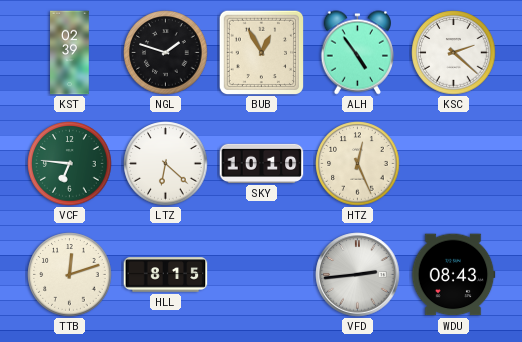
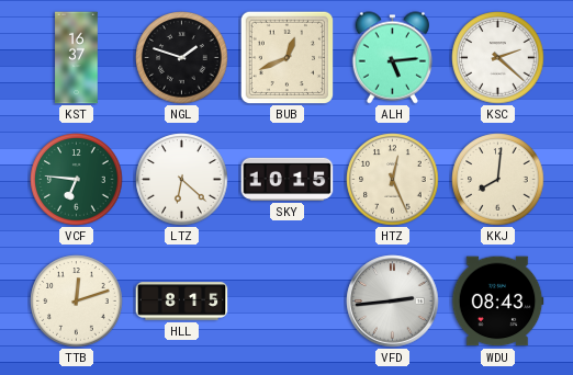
KST: 02:39 -> 16:37 (77, 58)
BUB: 12:55 -> 12:41 (286, 57)
ALH: 4:54 -> 5:14 (392, 58)
SKY: 10:10 -> 10:15 (288, 179)
KKJ: none -> 8:01 (498, 180)
